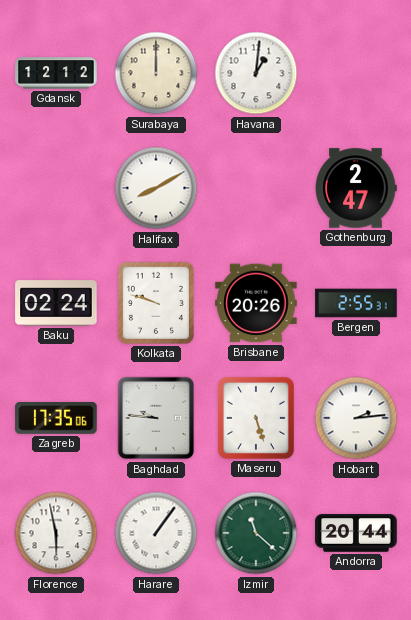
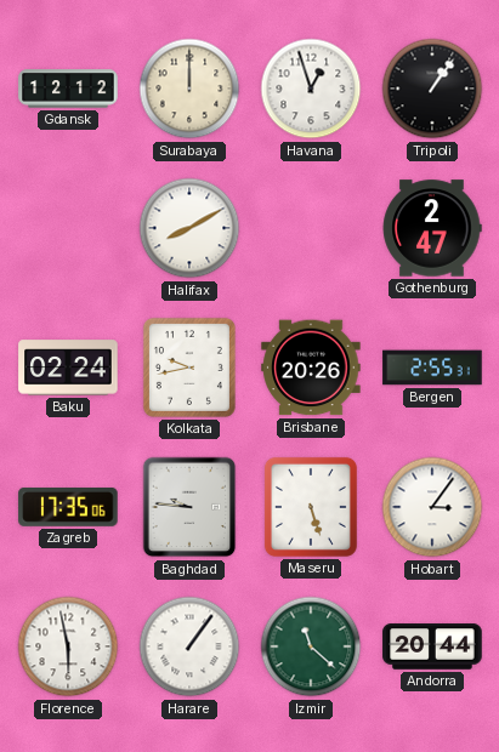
Havana: 1:01 -> 12:57 (311, 89)
Tripoli: none -> 1:06 (432, 89)
Kolkata: 9:48 -> 9:43 (189, 368)
Hobart: 2:14 -> 3:06 (432, 507)
